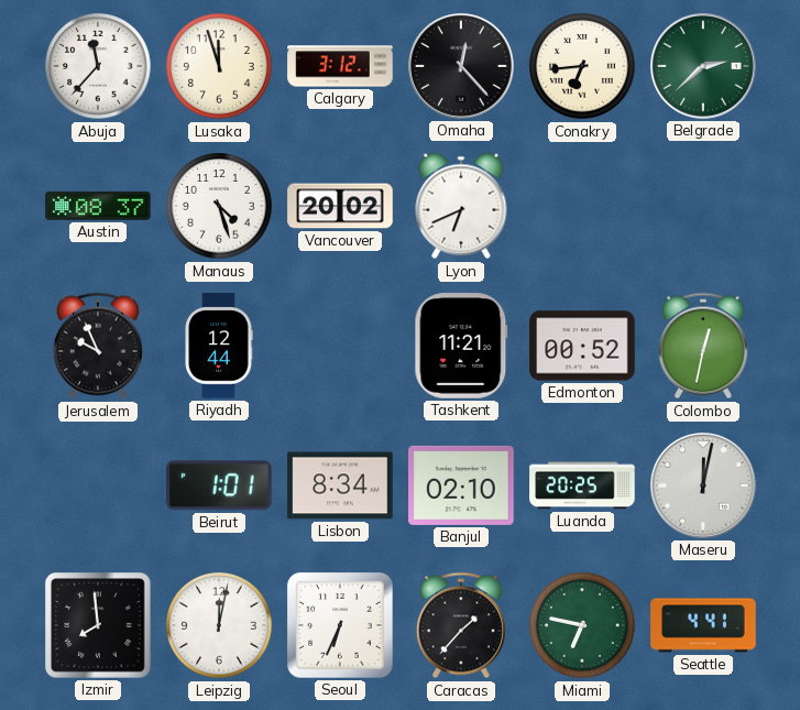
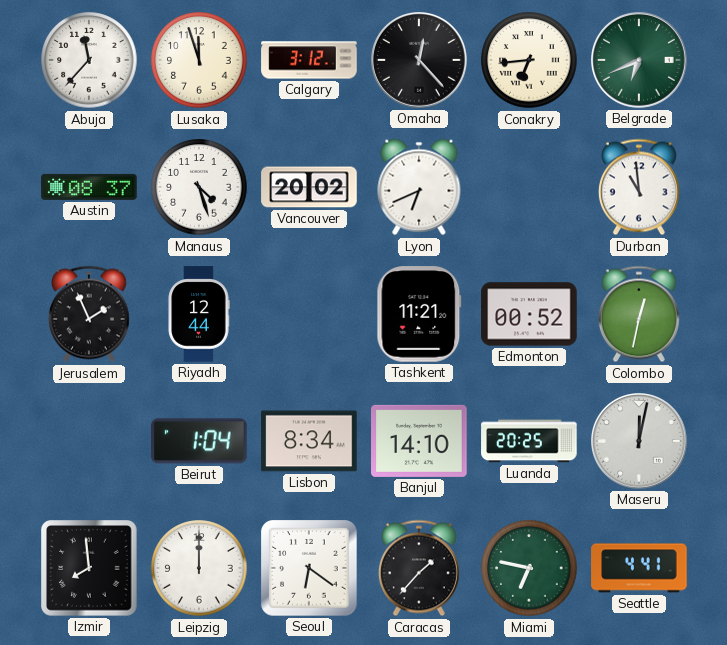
Belgrade: 2:38 -> 6:41 (640, 61)
Durban: none -> 10:59 (639, 187)
Jerusalem: 9:56 -> 1:56 (89, 314)
Beirut: 1:01 -> 1:04 (200, 441)
Banjul: 02:10 -> 14:10 (419, 441)
Leipzig: 12:02 -> 12:00 (199, 568)
Seoul: 6:34 -> 6:21 (309, 568)
